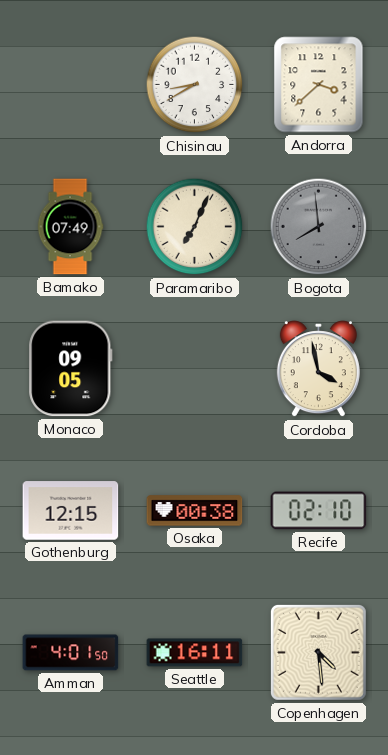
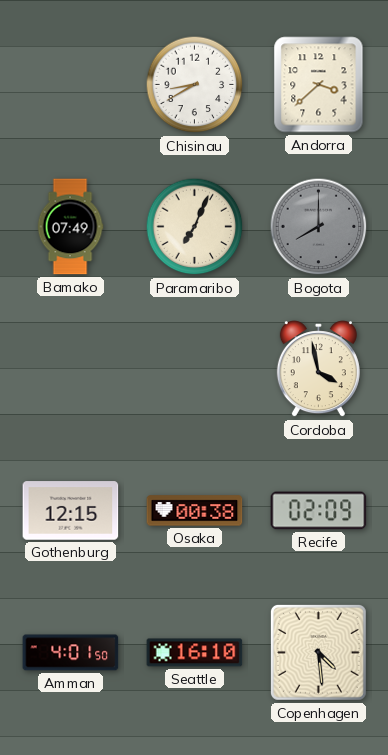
Bogota: 7:59 -> 8:00 (319, 227)
Monaco: 09:05 -> none (71, 369)
Recife: 02:10 -> 02:09 (319, 511)
Seattle: 16:11 -> 16:10 (195, 653)
